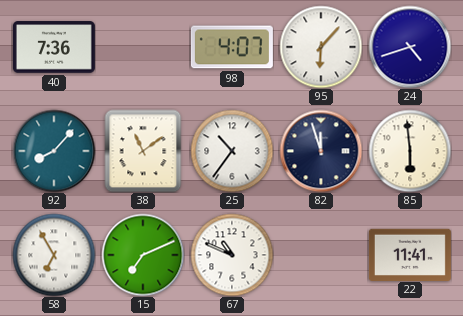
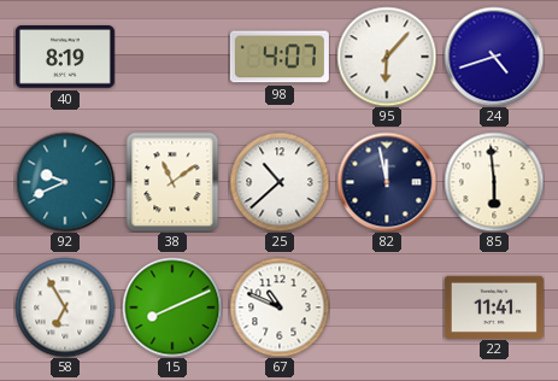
40: 7:36 -> 8:19 (65, 57)
92: 8:07 -> 9:41 (65, 182)
25: 10:36 -> 10:38 (280, 182)
82: 11:57 -> 11:58 (387, 182)
15: 7:11 -> 8:11 (172, 307)
